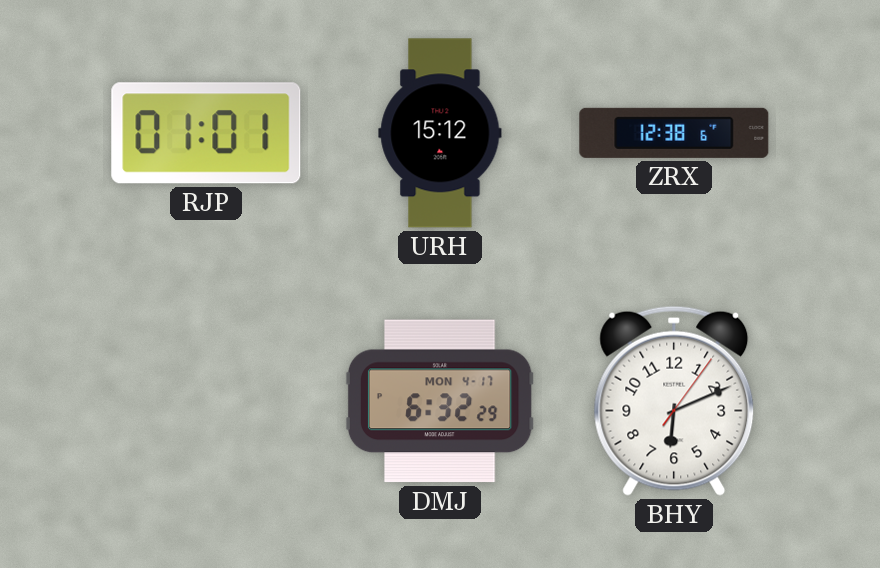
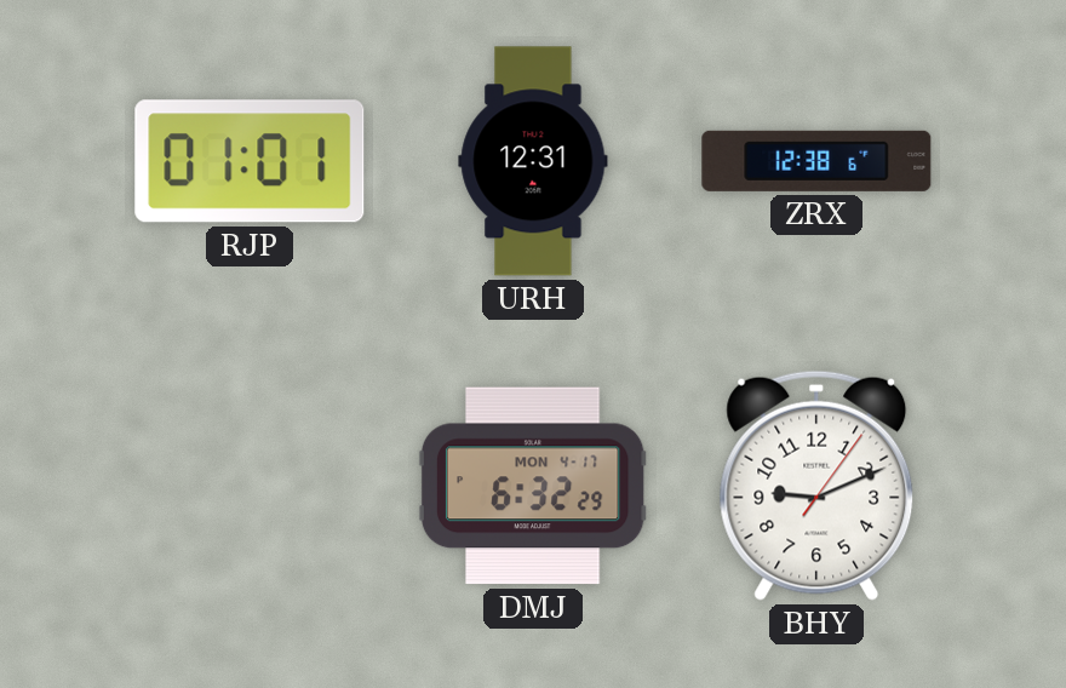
URH: 15:12 -> 12:31 (533, 161)
BHY: 6:11 -> 9:11 (816, 486)
